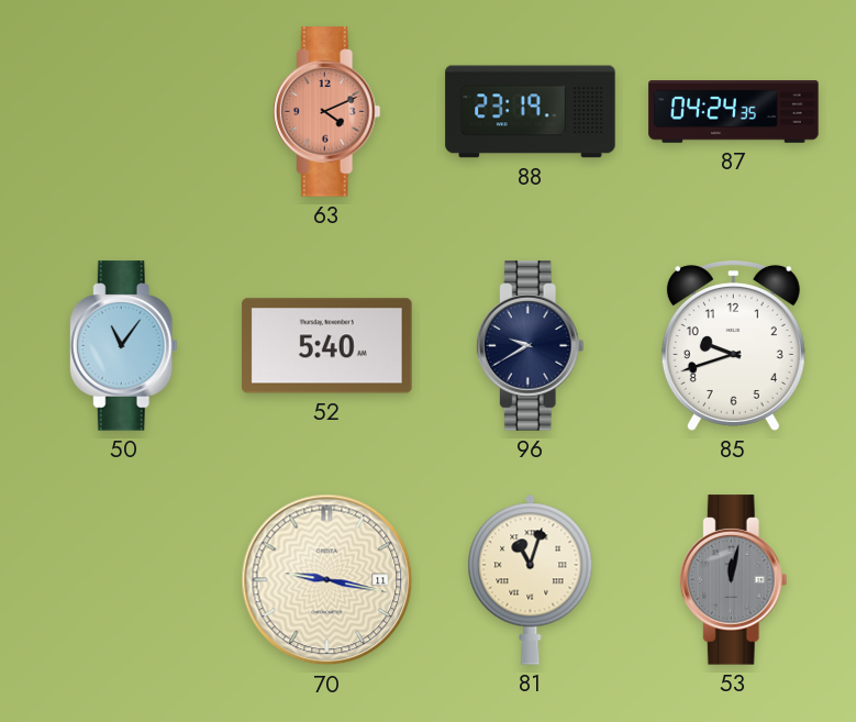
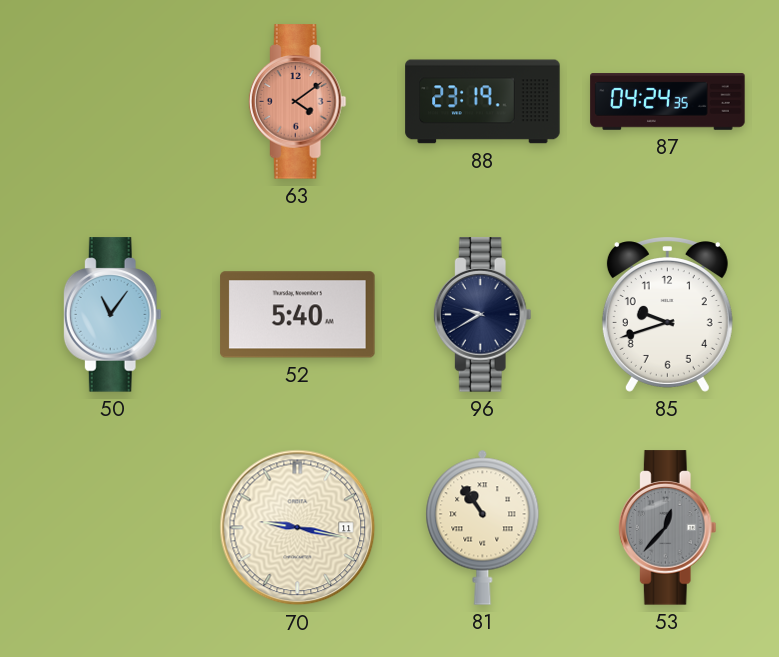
63: 4:11 -> 4:09 (297, 102)
81: 11:03 -> 10:54 (483, 527)
53: 12:02 -> 12:37 (667, 528)
